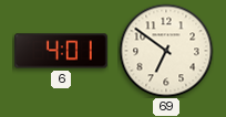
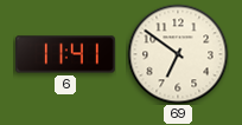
6: 4:01 -> 11:41 (65, 54)
